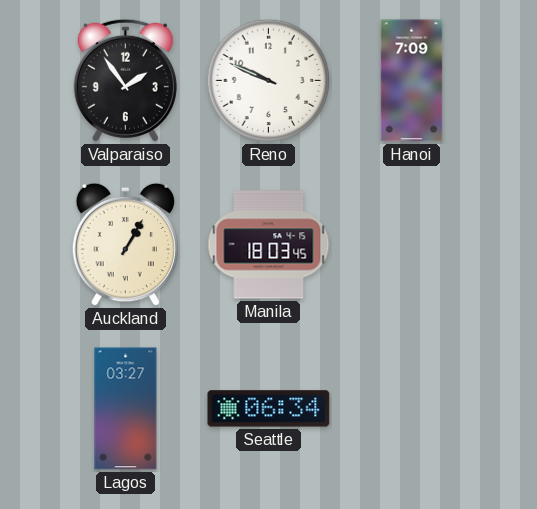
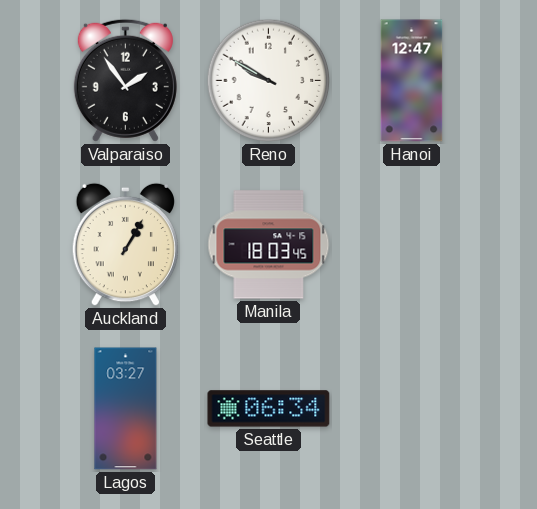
Reno: 9:49 -> 9:50 (269, 81)
Hanoi: 7:09 -> 12:47 (412, 81)
